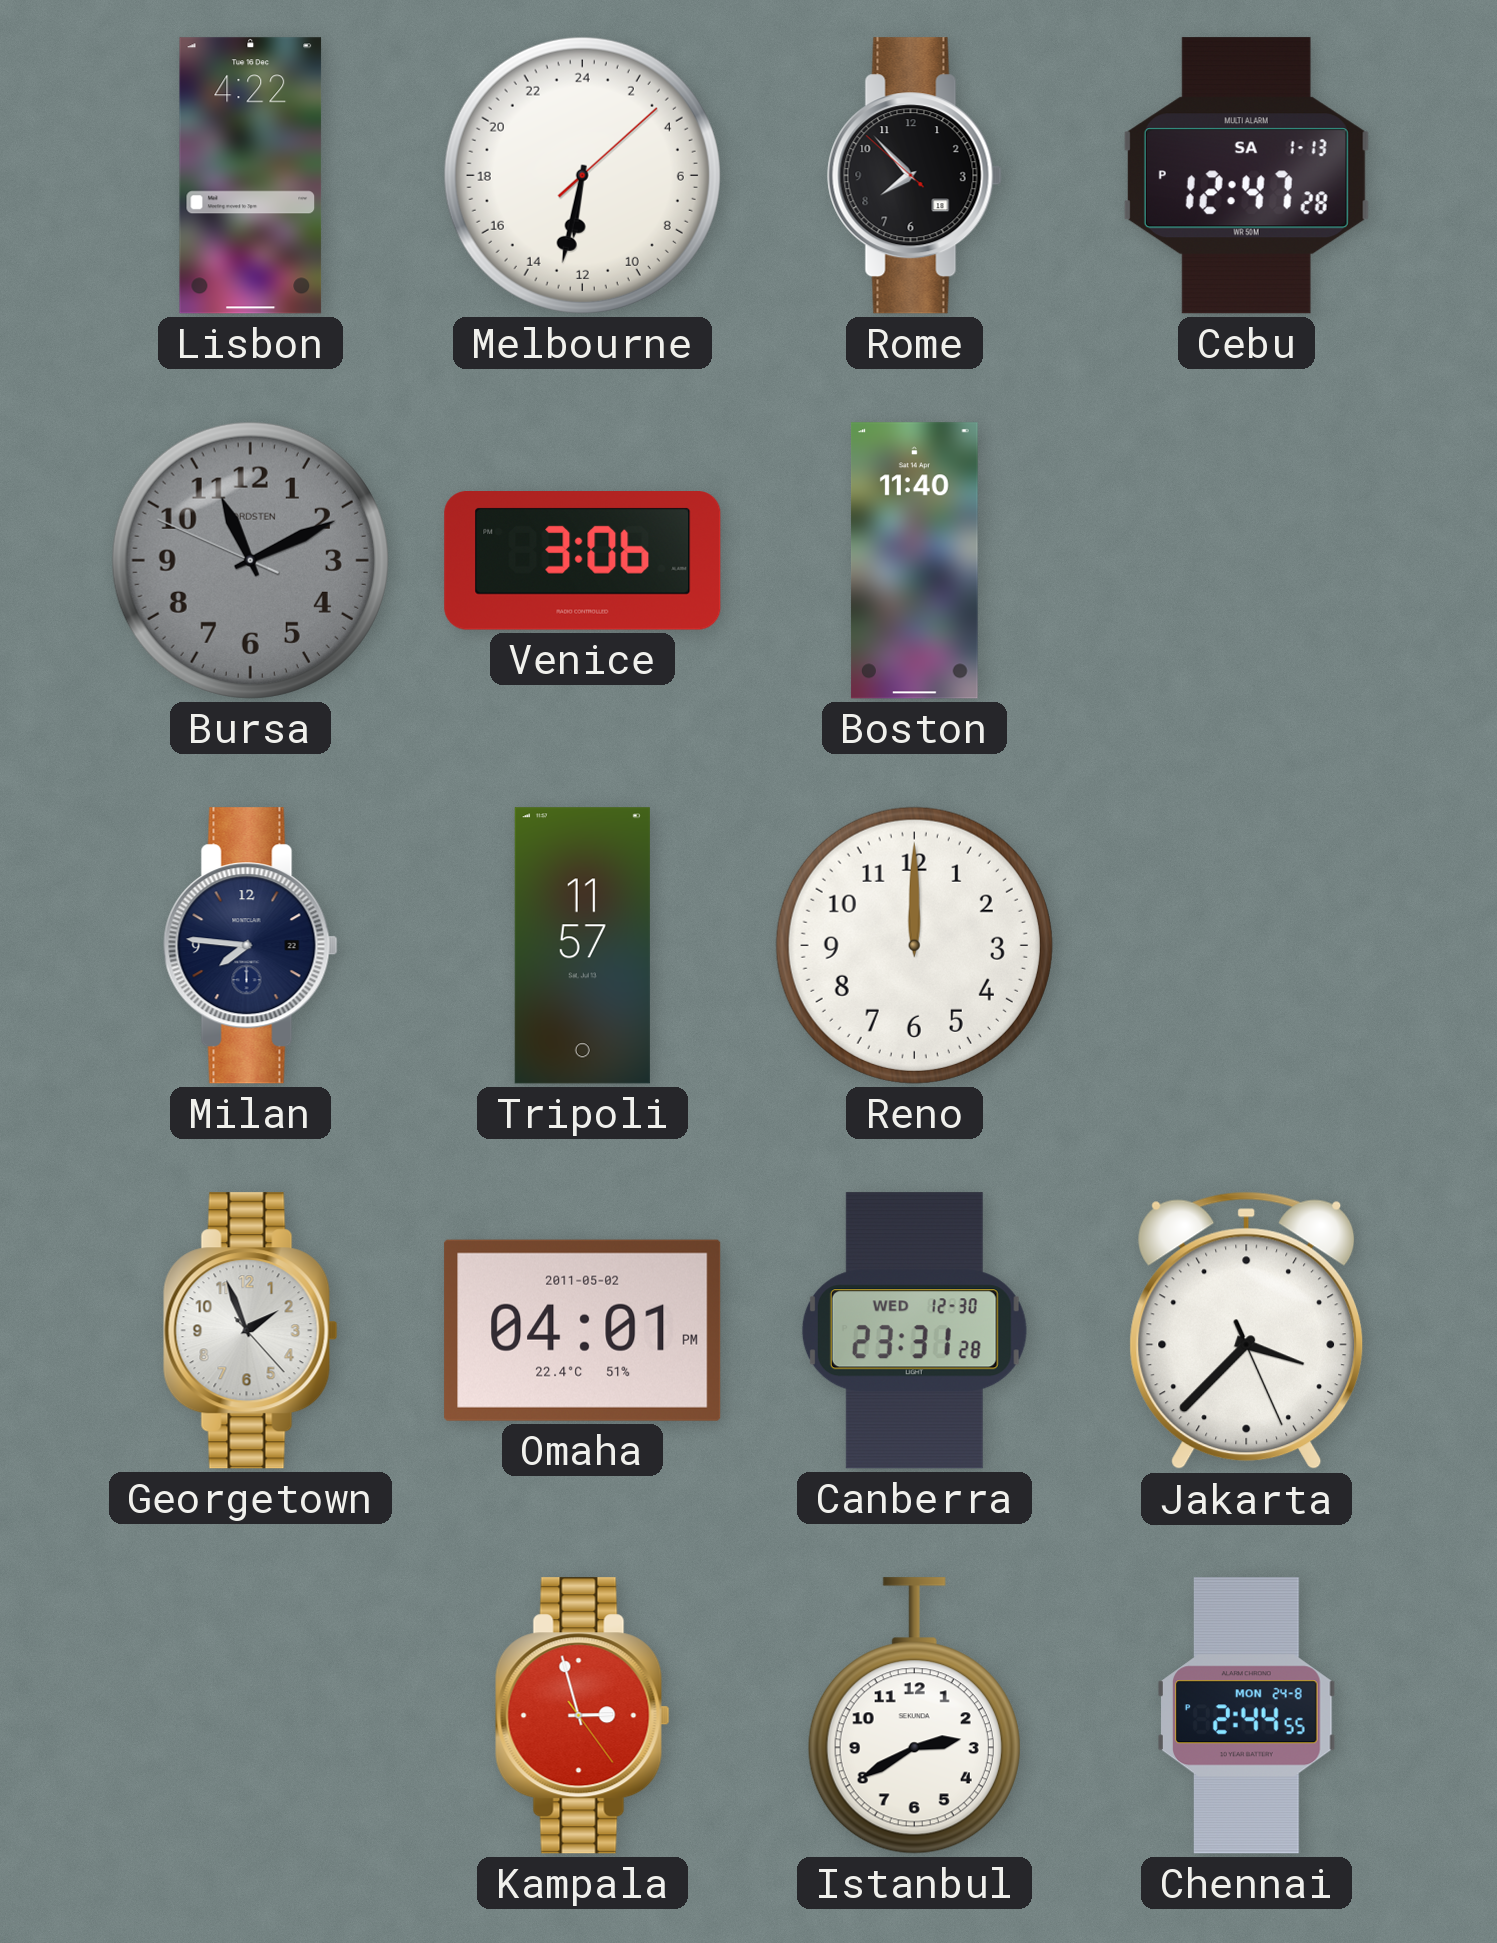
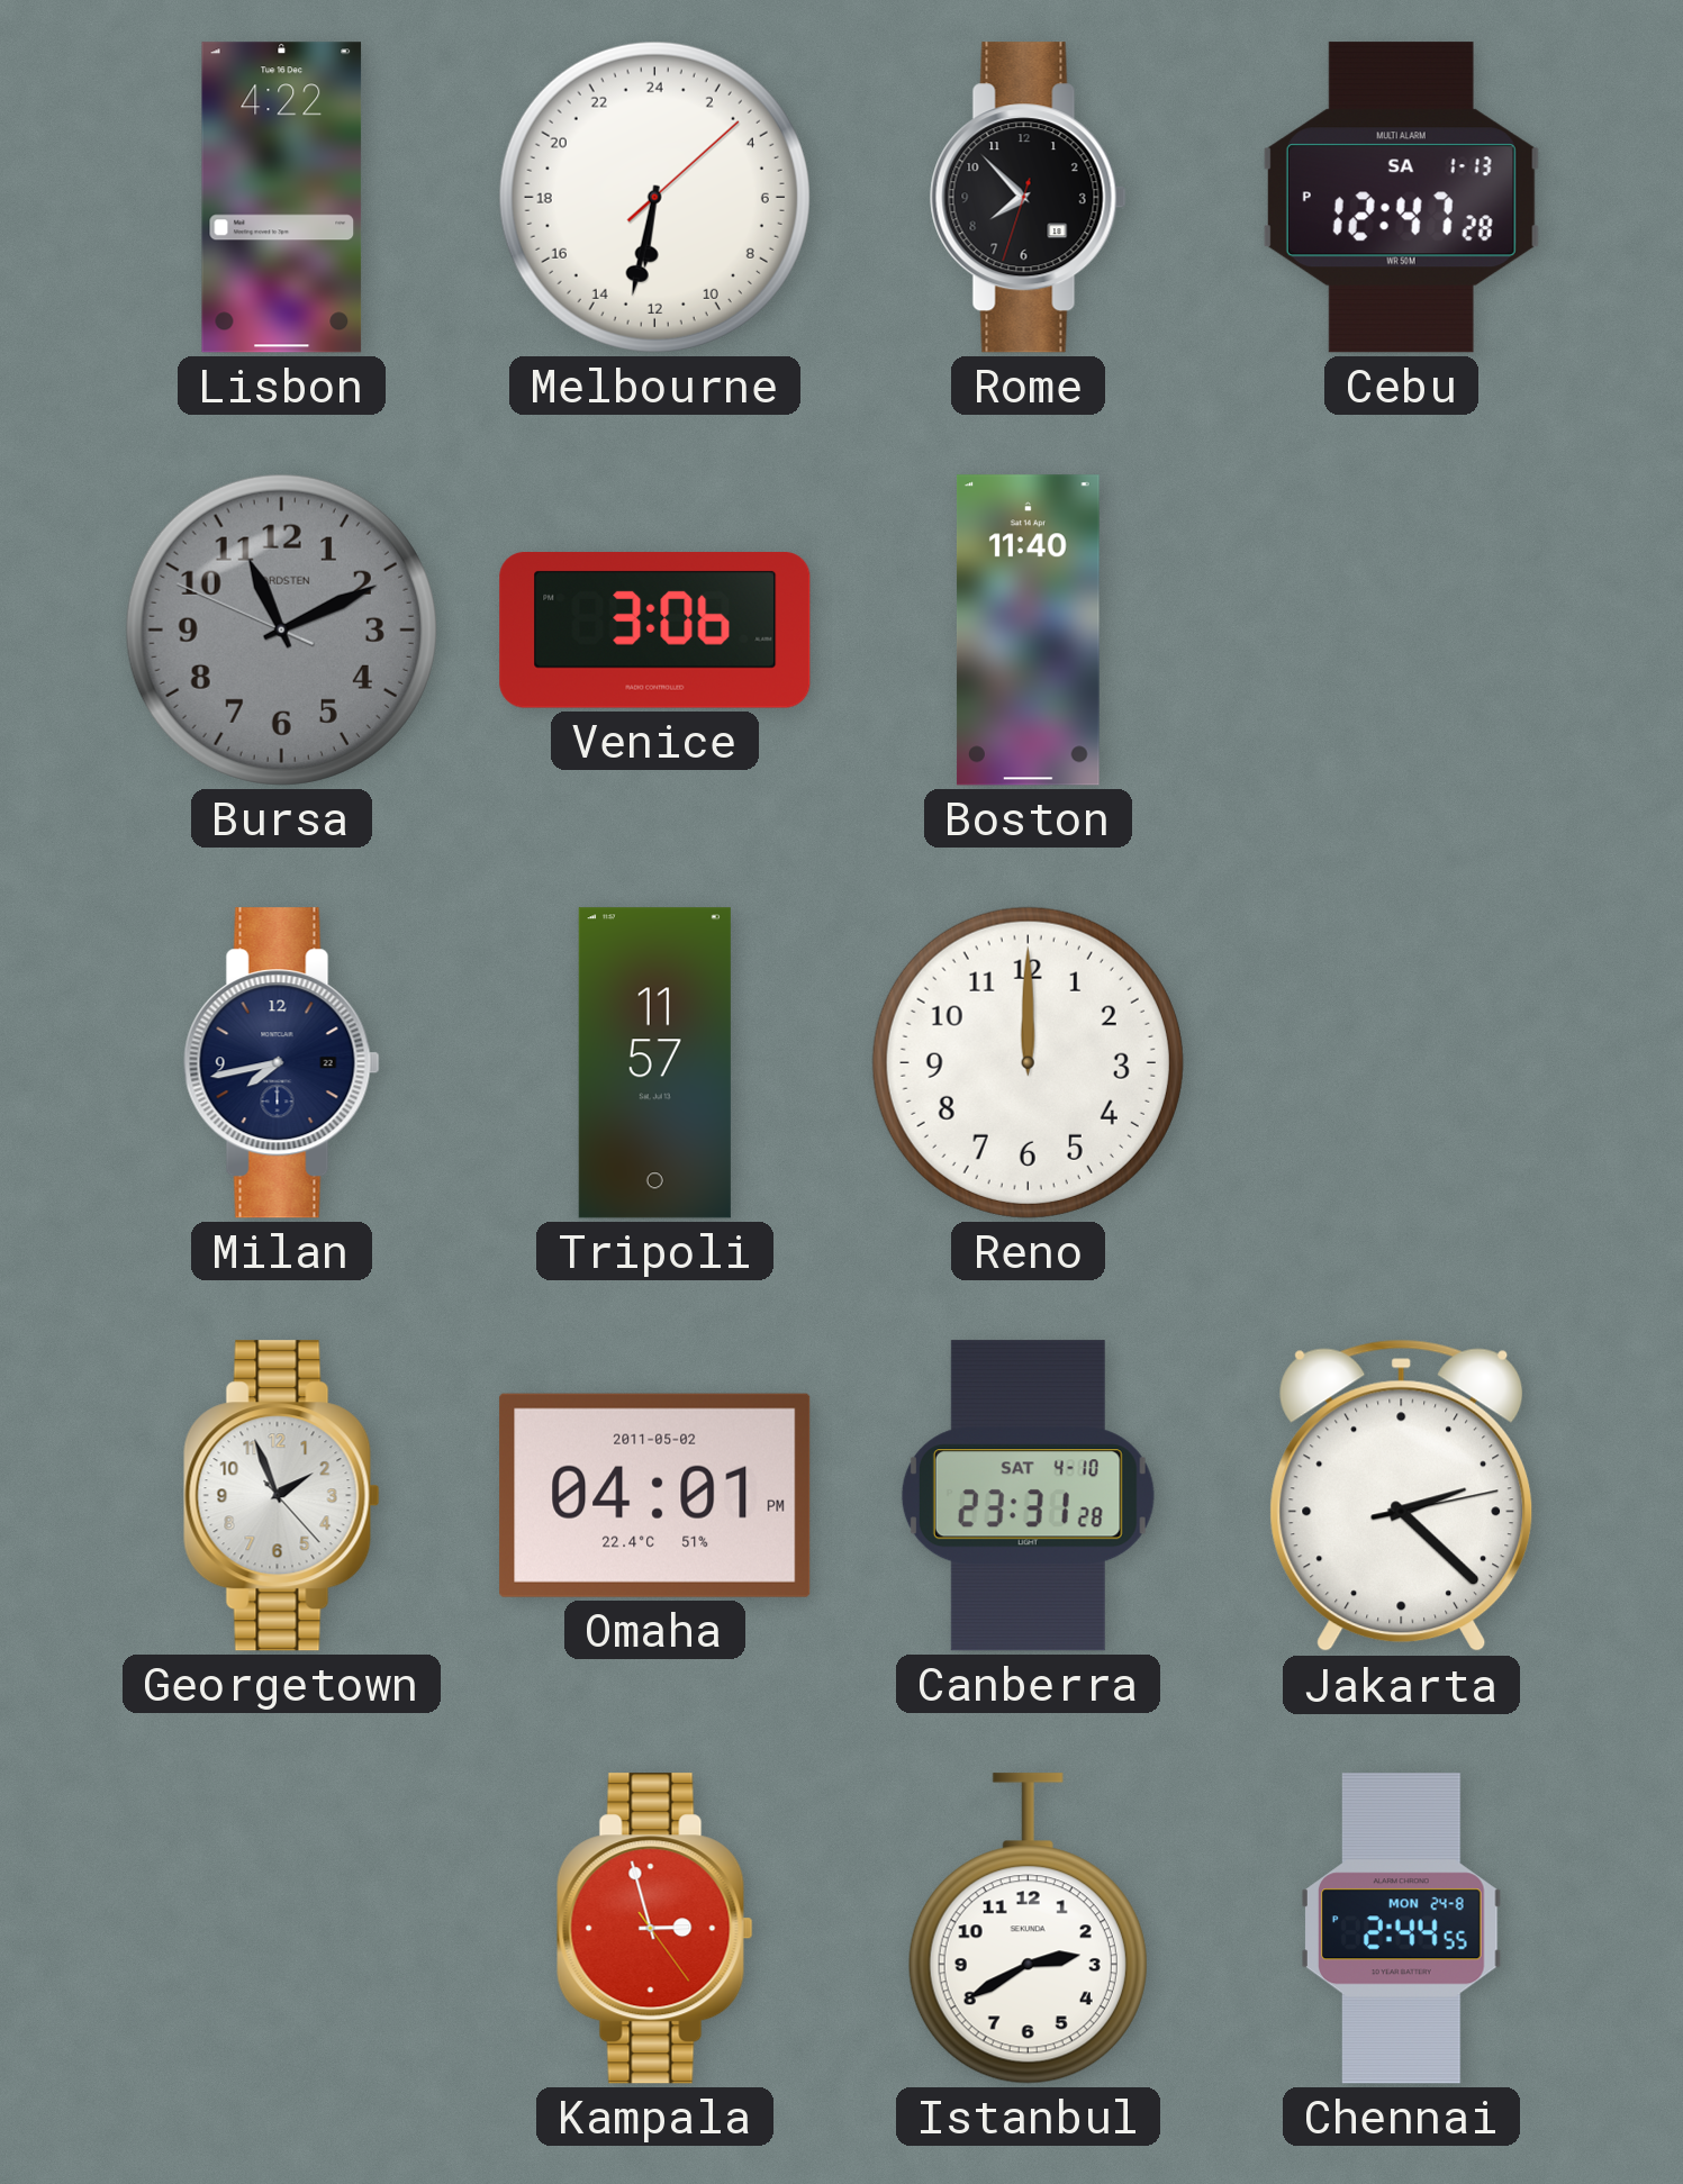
Rome: 7:52:52 -> 7:52:33 (1028, 198)
Milan: 7:46 -> 7:43 (281, 1063)
Canberra date: WED 12-30 -> SAT 4-10 (1028, 1496)
Jakarta: 3:37 -> 2:22 (1402, 1496)
